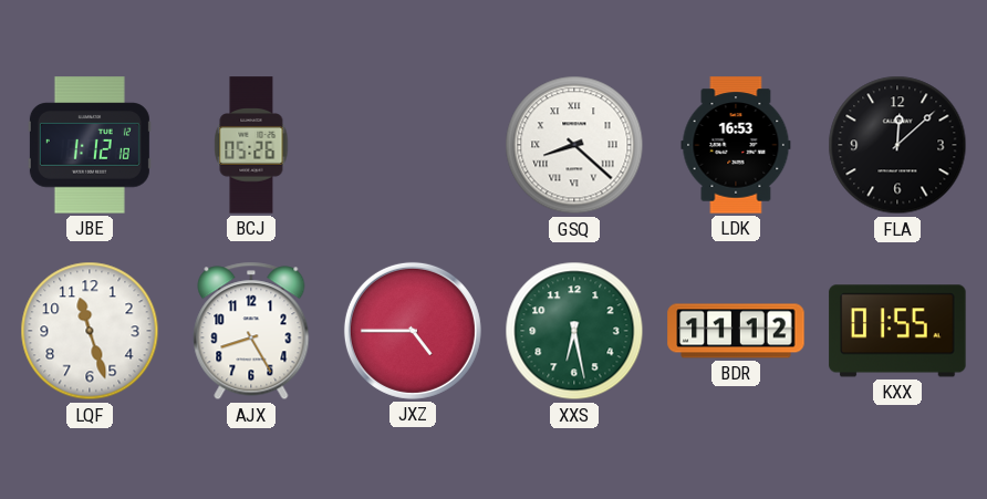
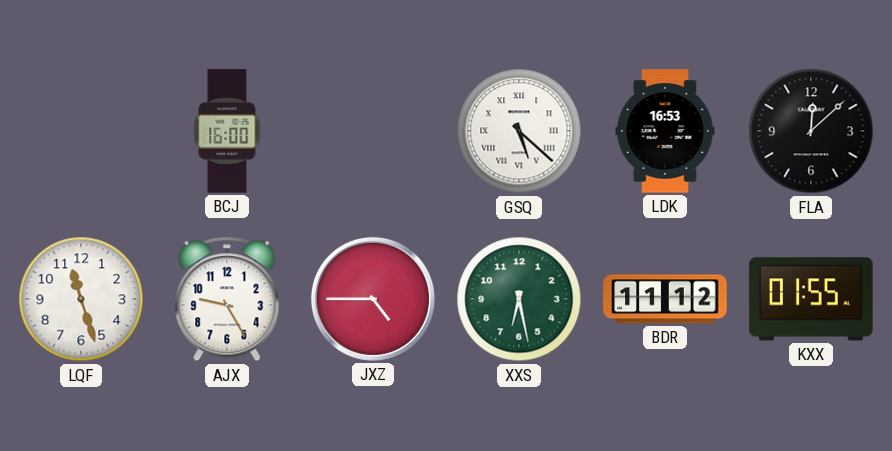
JBE: 1:12 -> none (90, 145)
BCJ: 05:26 -> 16:00 (227, 131)
GSQ: 8:22 -> 5:22 (519, 131)
AJX: 8:25 -> 9:25 (227, 299)
